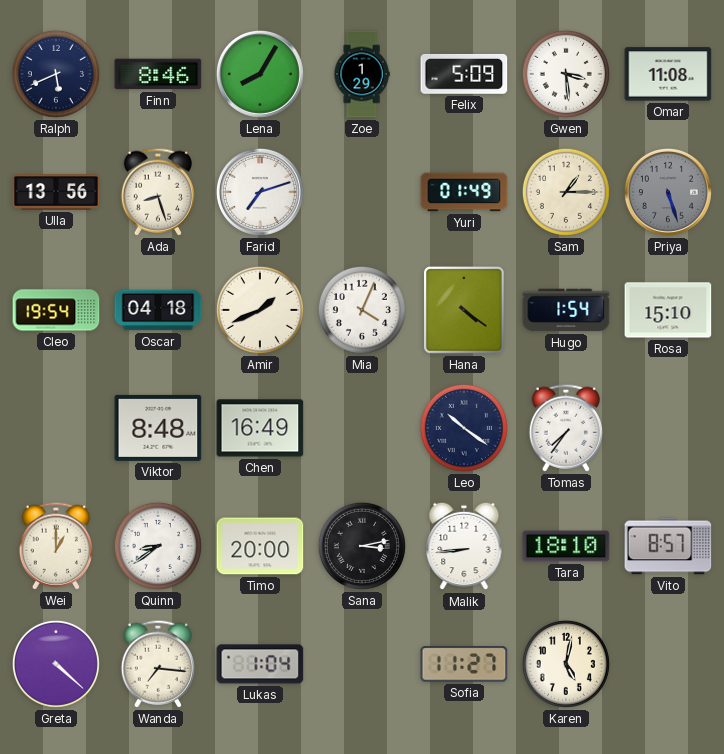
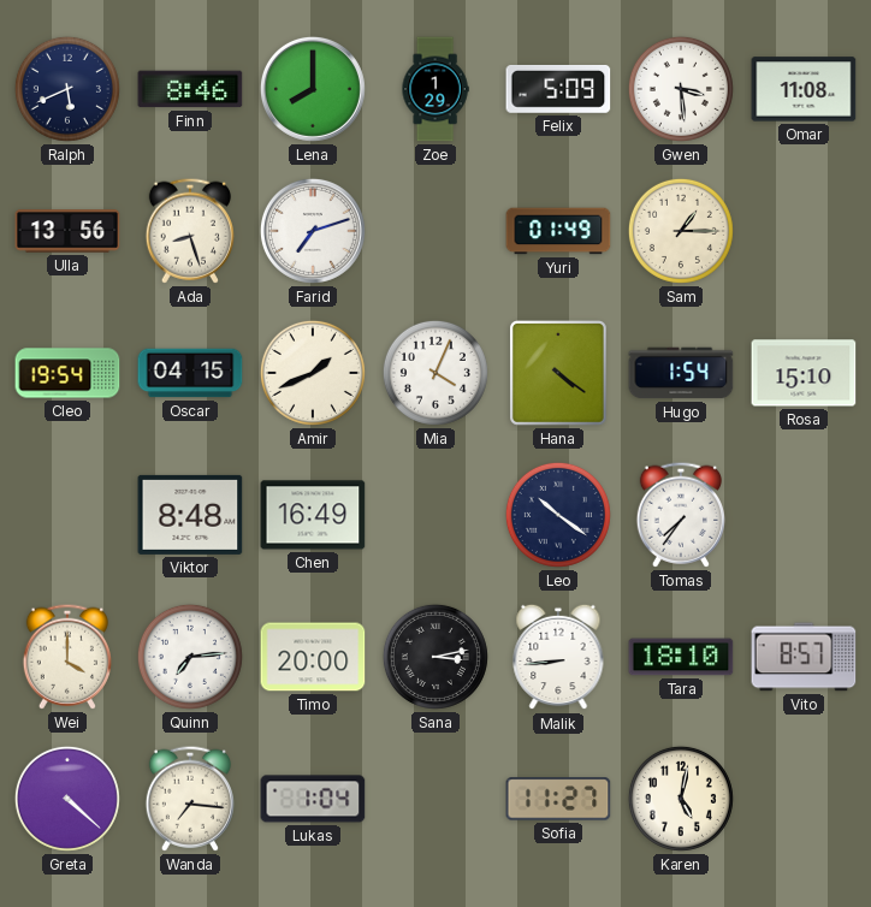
Lena: 8:05 -> 8:00 (313, 89)
Priya: 5:27 -> none (668, 192)
Oscar: 04:18 -> 04:15 (190, 373)
Wei: 1:00 -> 4:00 (66, 657)
Quinn: 8:39 -> 7:14 (190, 657)
